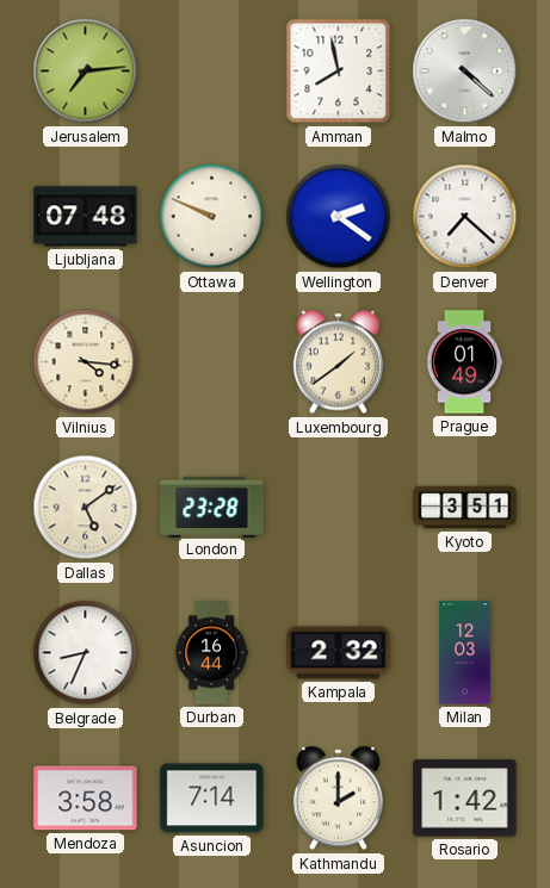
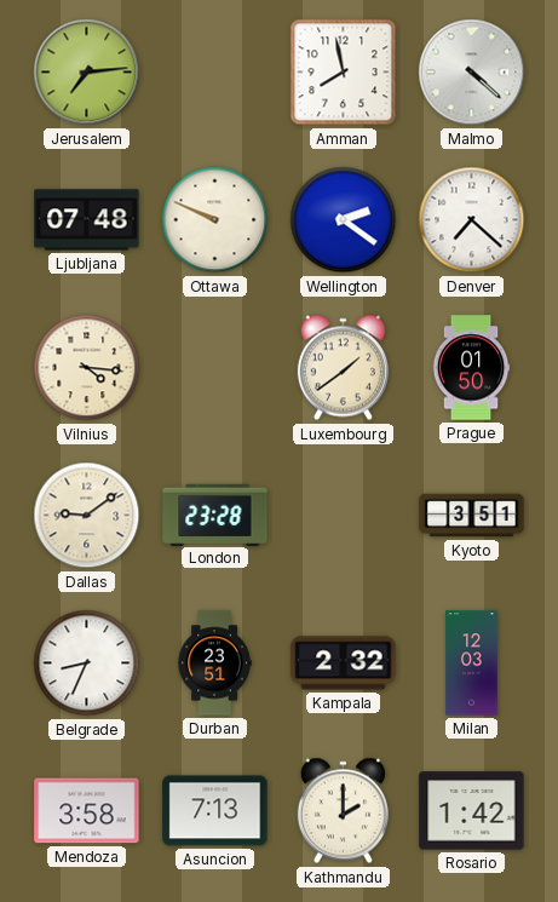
Prague: 01:49 -> 01:50 (471, 368)
Dallas: 5:09 -> 9:09 (87, 516)
Durban: 16:44 -> 23:51 (214, 663)
Asuncion: 7:14 -> 7:13 (215, 811)
